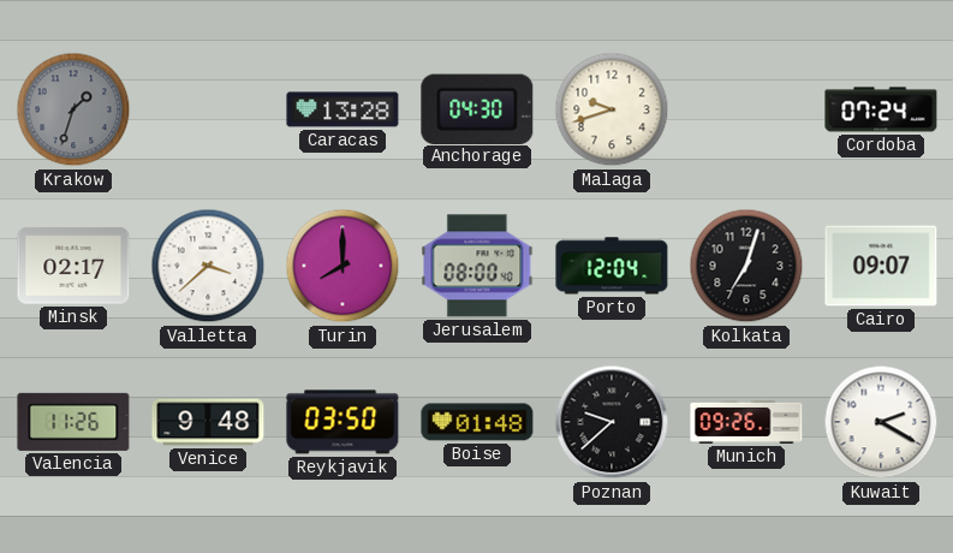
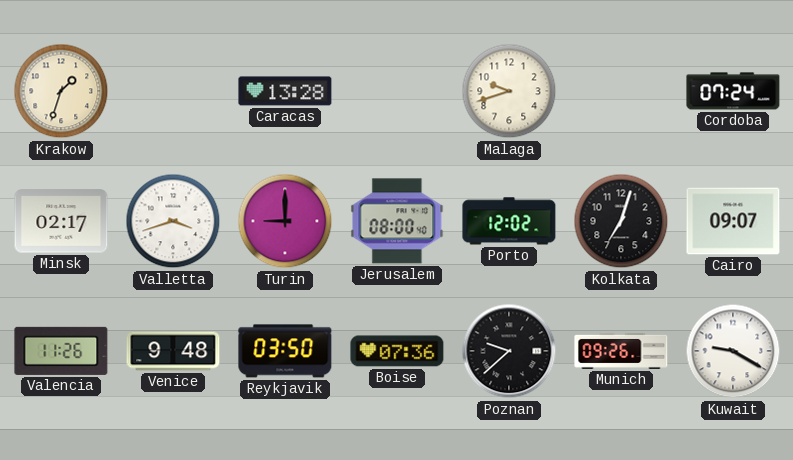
Krakow dial: grey -> cream (61, 91)
Anchorage: 04:30 -> none (477, 108)
Valletta: 3:38 -> 3:42 (173, 221)
Turin: 8:00 -> 9:00 (285, 221)
Porto: 12:04 -> 12:02 (509, 221)
Boise: 01:48 -> 07:36 (397, 351)
Kuwait: 2:20 -> 9:20 (733, 351)
